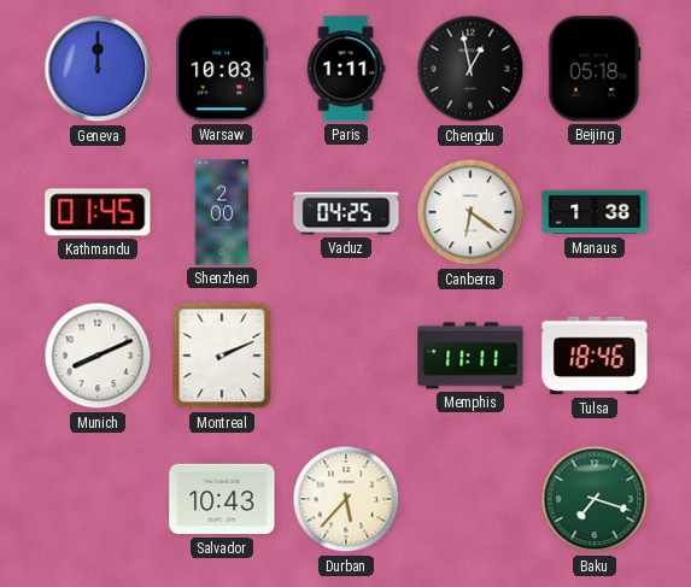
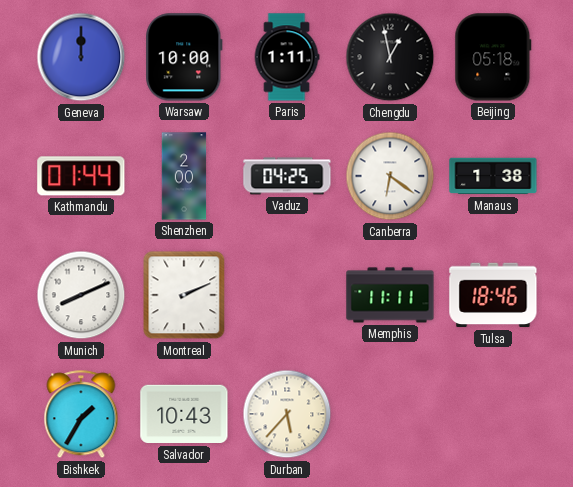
Warsaw: 10:03 -> 10:00 (184, 57)
Kathmandu: 01:45 -> 01:44 (81, 176)
Bishkek: none -> 1:35 (81, 415)
Baku: 7:18 -> none (595, 499)
